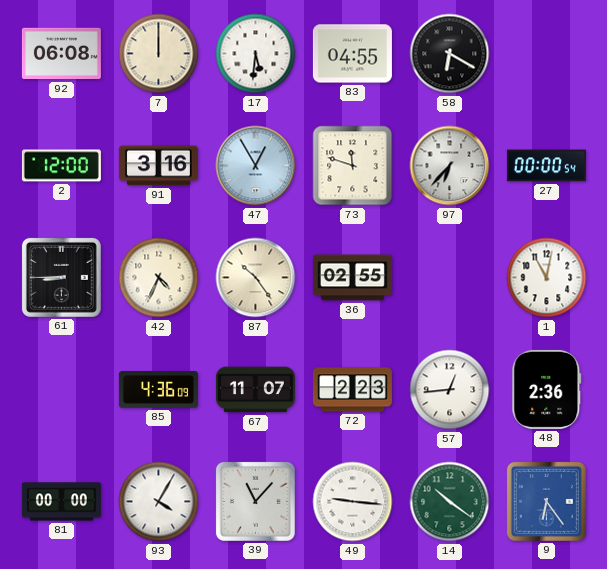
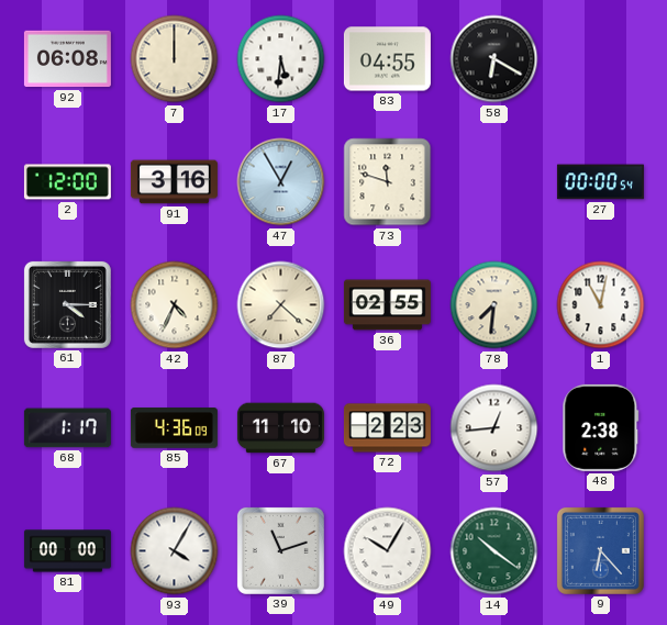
97: 6:37 -> none (450, 166)
61: 8:45 -> 4:15 (67, 304)
87: 10:24 -> 7:22 (281, 305)
78: none -> 7:31 (494, 305)
68: none -> 1:17 (67, 428)
67: 11:07 -> 11:10 (280, 428)
48: 2:36 -> 2:38 (601, 427)
39: 11:07 -> 11:12 (280, 550)
49: 9:16 -> 10:05 (388, 551)
9: 6:24 -> 6:23 (600, 550)
